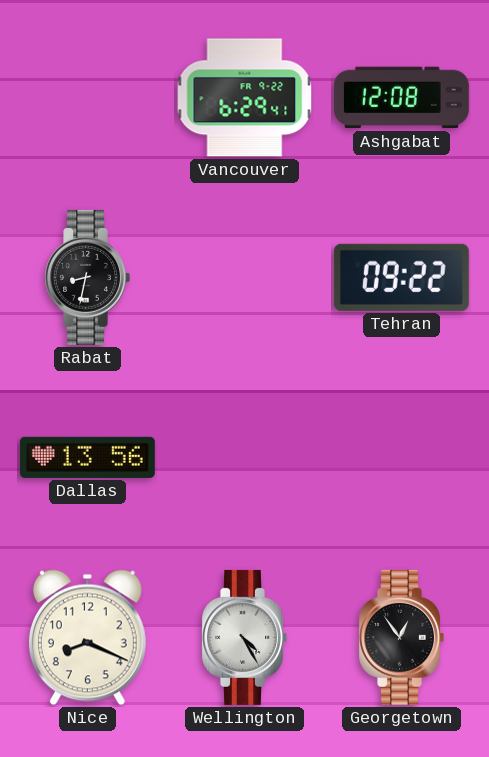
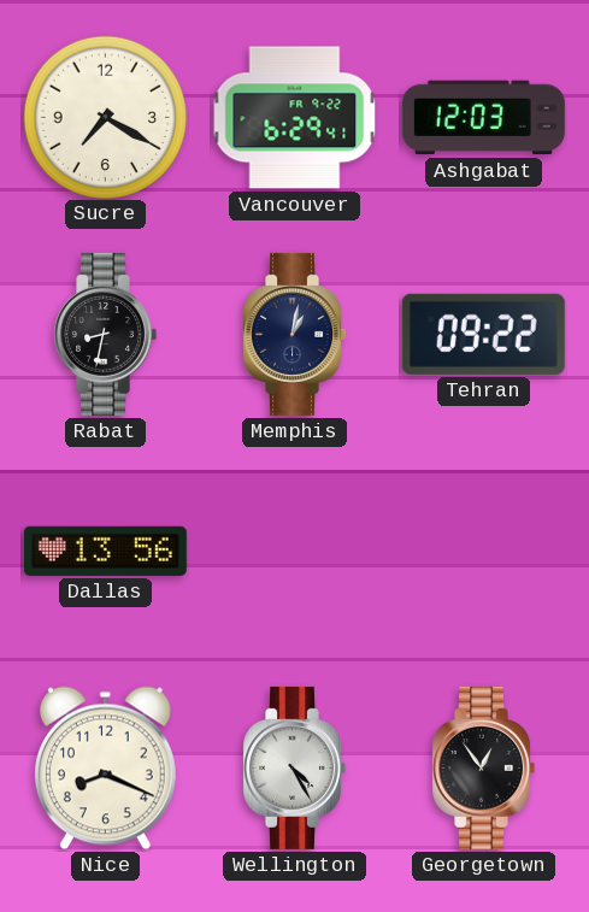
Sucre: none -> 7:20 (105, 117)
Ashgabat: 12:08 -> 12:03 (483, 118)
Memphis: none -> 1:02 (294, 334)
